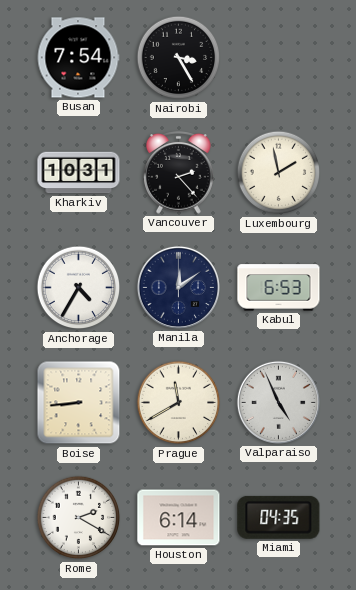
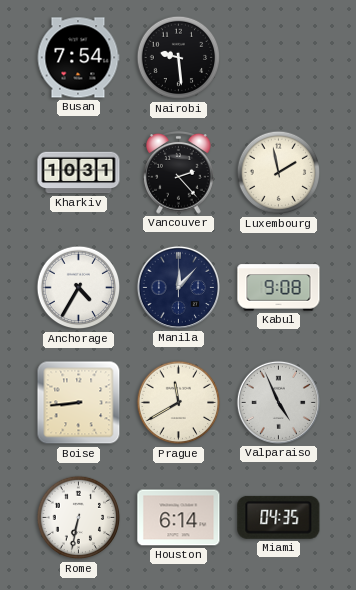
Nairobi: 3:25 -> 9:29 (179, 58)
Manila: 12:09 -> 12:07 (178, 287)
Kabul: 6:53 -> 9:08 (279, 288)
Rome: 2:20 -> 6:32 (79, 518)
